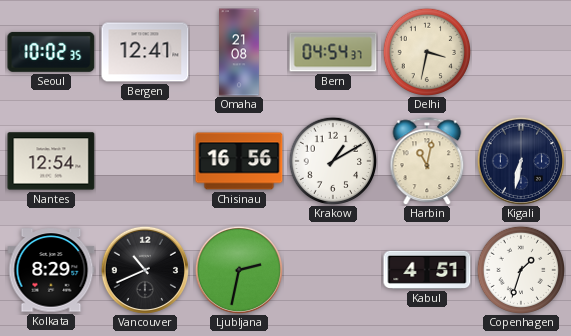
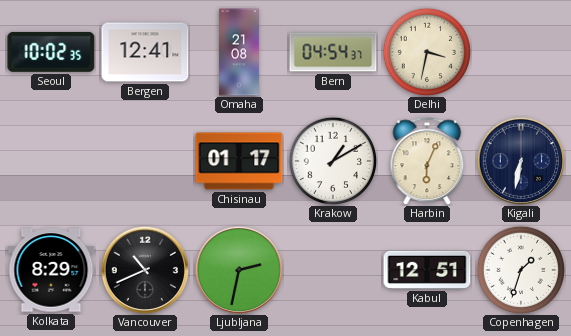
Nantes: 12:54 -> none (51, 161)
Chisinau: 16:56 -> 01:17 (239, 161)
Harbin: 11:02 -> 6:04 (427, 161)
Kabul: 4:51 -> 12:51 (427, 270)
